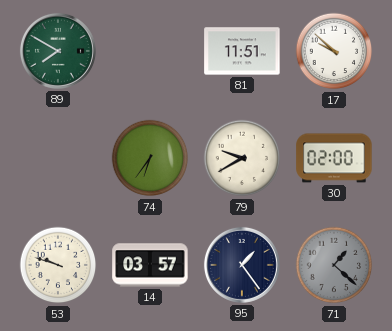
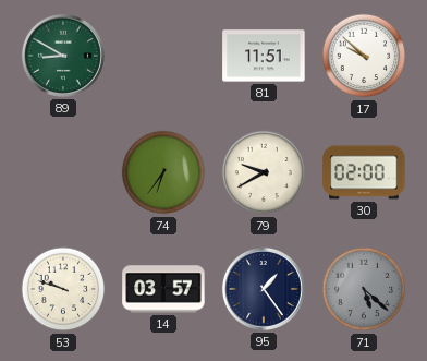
89: 7:50 -> 8:50 (63, 56)
71: 1:22 -> 5:22 (364, 289)
